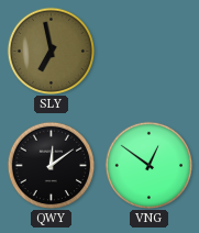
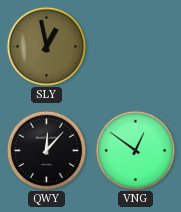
SLY: 6:58 -> 12:58 (46, 46)
QWY: 12:09 -> 12:07 (46, 150)
